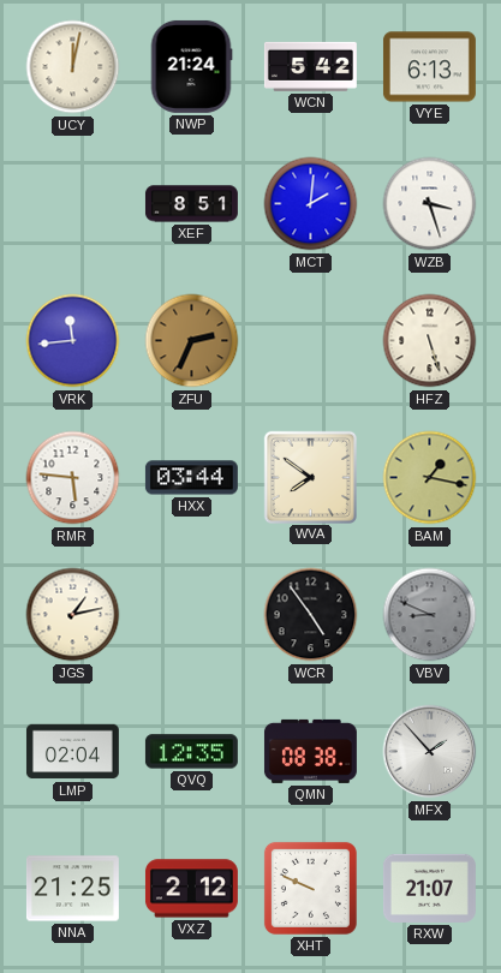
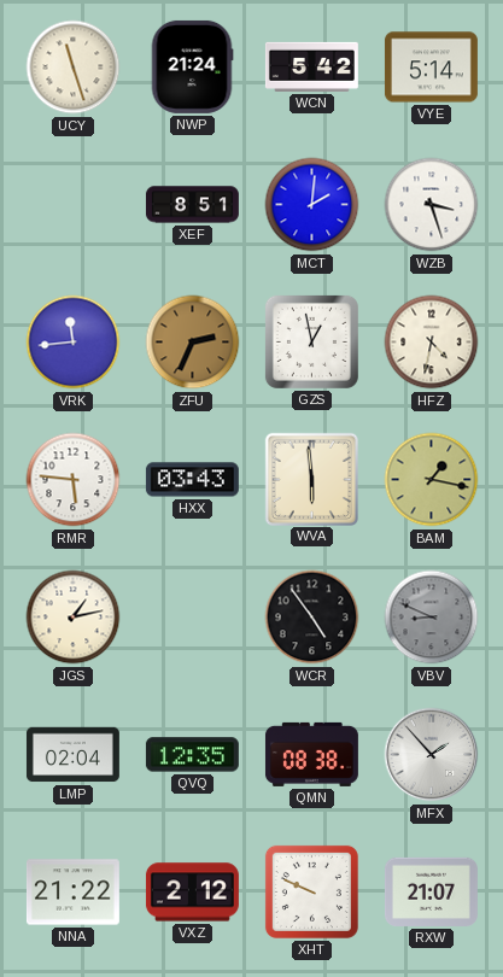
UCY: 12:02 -> 11:27 (74, 68)
VYE: 6:13 -> 5:14 (431, 68)
GZS: none -> 12:58 (311, 341)
HFZ: 5:27 -> 4:32 (432, 343)
HXX: 03:44 -> 03:43 (192, 480)
WVA: 7:51 -> 5:59 (311, 479)
NNA: 21:25 -> 21:22 (72, 893)
